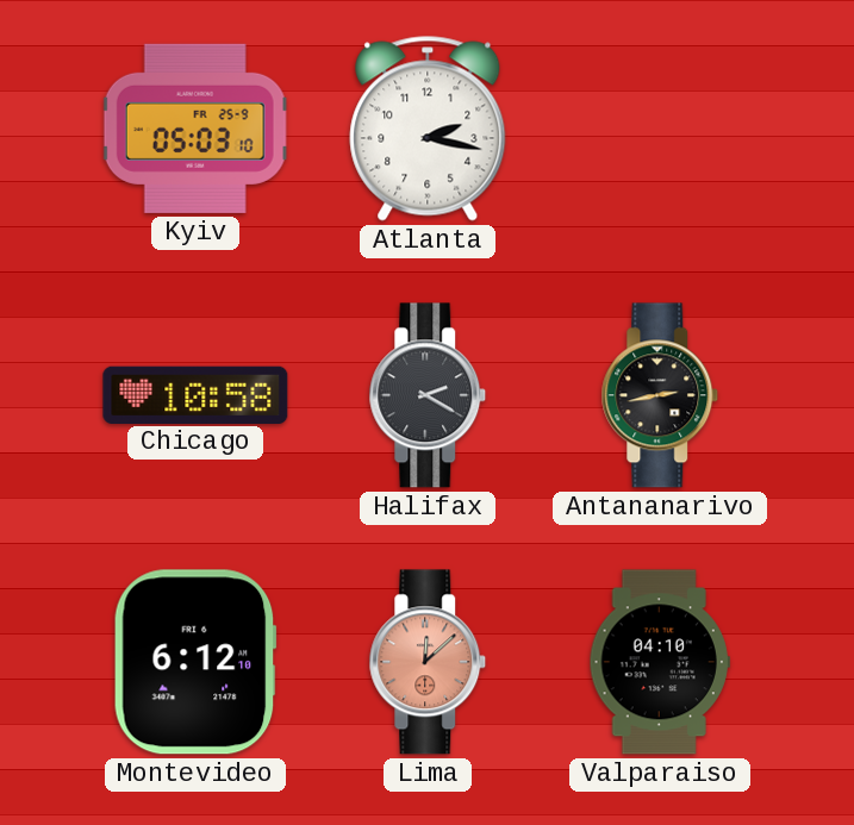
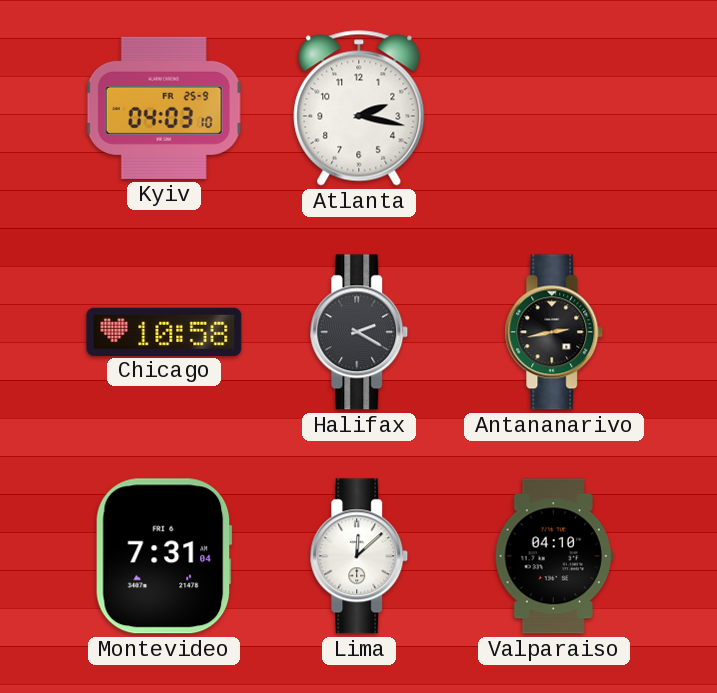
Kyiv: 05:03 -> 04:03 (164, 108)
Montevideo: 6:12 -> 7:31 (164, 556)
Lima dial: salmon -> white (359, 556)
